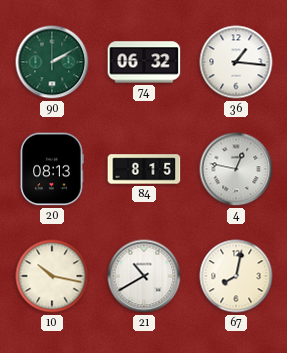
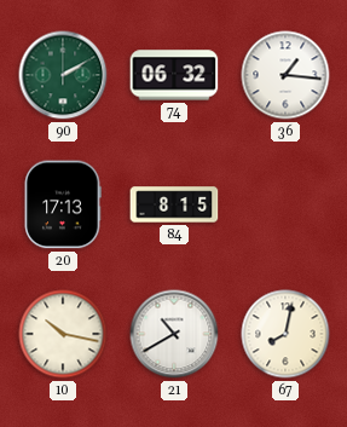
20: 08:13 -> 17:13 (63, 204)
4: 12:47 -> none (236, 169)
